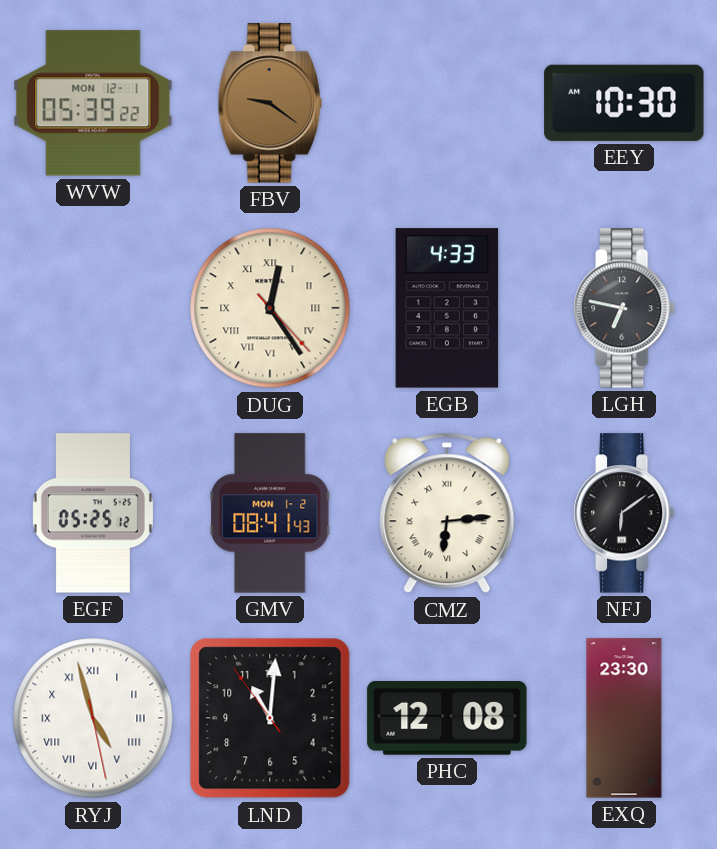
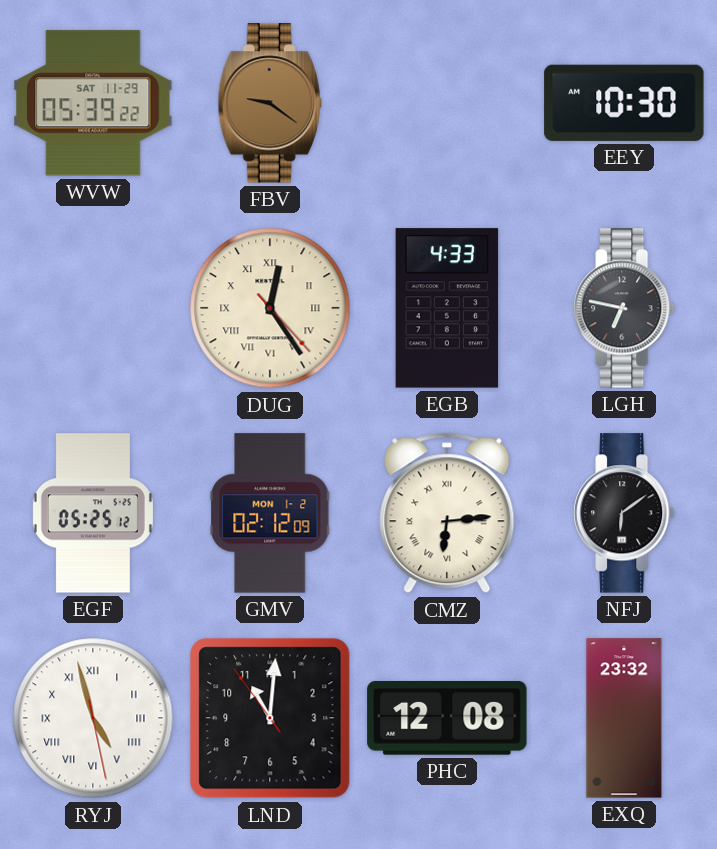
WVW date: MON 12-1 -> SAT 11-29 (93, 103)
GMV: 08:41 -> 02:12 (271, 513)
EXQ: 23:30 -> 23:32 (624, 718)
